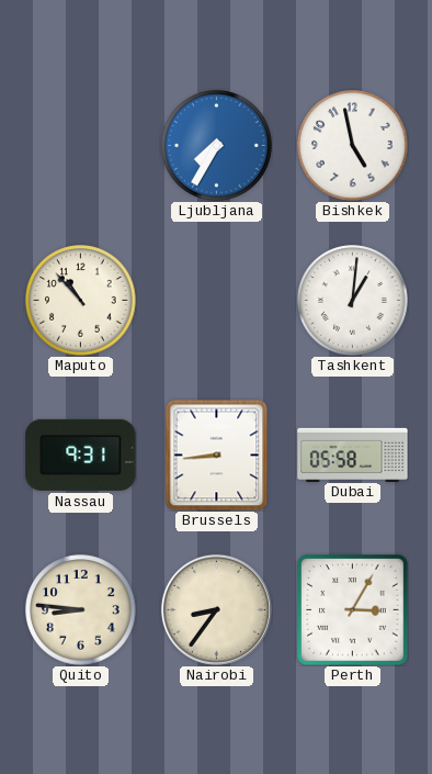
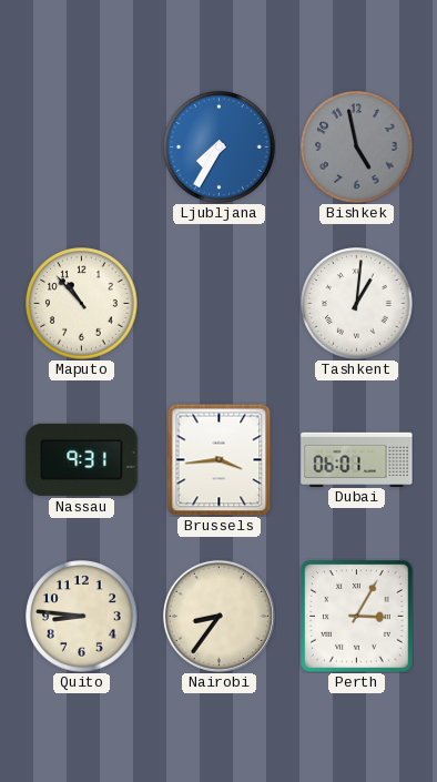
Bishkek dial: white -> grey (357, 148)
Brussels: 8:44 -> 3:44 (220, 459)
Dubai: 05:58 -> 06:01 (357, 459)
